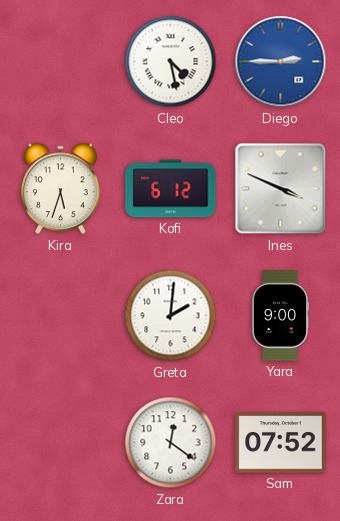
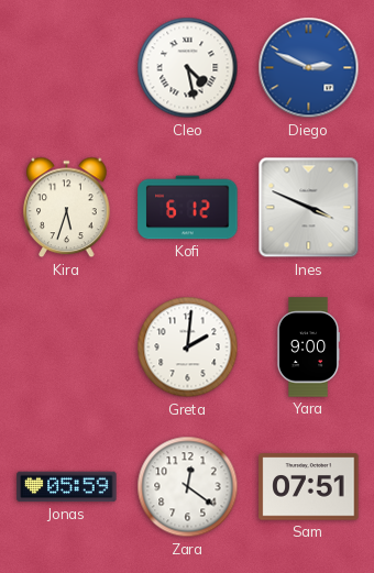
Diego: 2:45 -> 2:49 (309, 68)
Jonas: none -> 05:59 (67, 487)
Sam: 07:52 -> 07:51 (309, 487)
